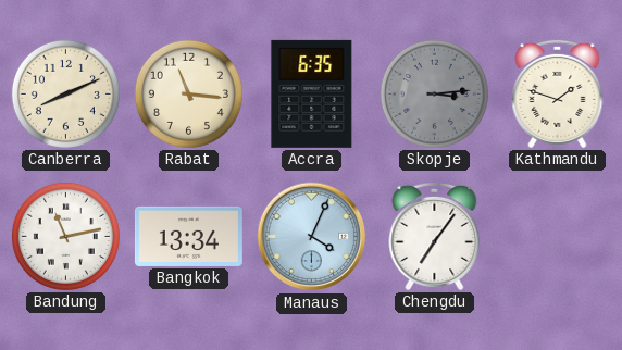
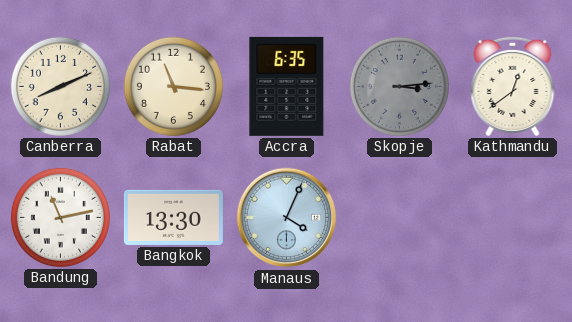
Kathmandu: 1:48 -> 12:39 (513, 86)
Bangkok: 13:34 -> 13:30 (173, 217)
Chengdu: 7:06 -> none (435, 236)
